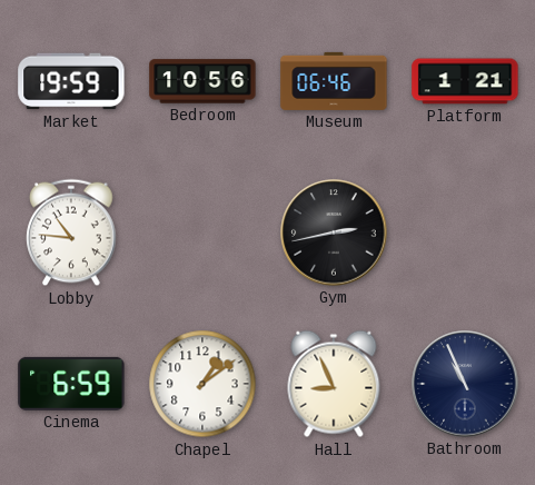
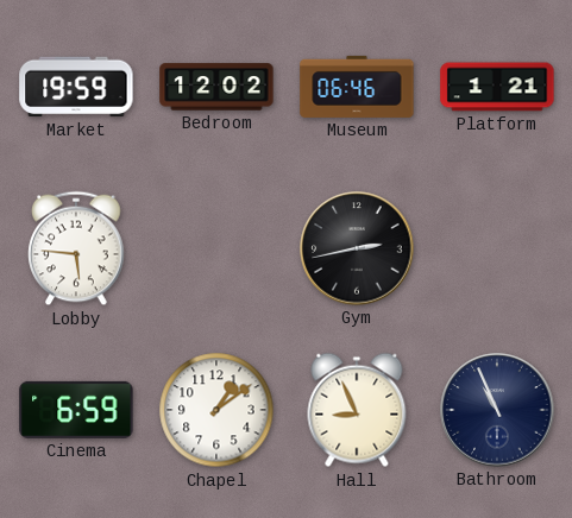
Bedroom: 10:56 -> 12:02 (216, 87)
Lobby: 10:46 -> 5:46 (76, 248)
